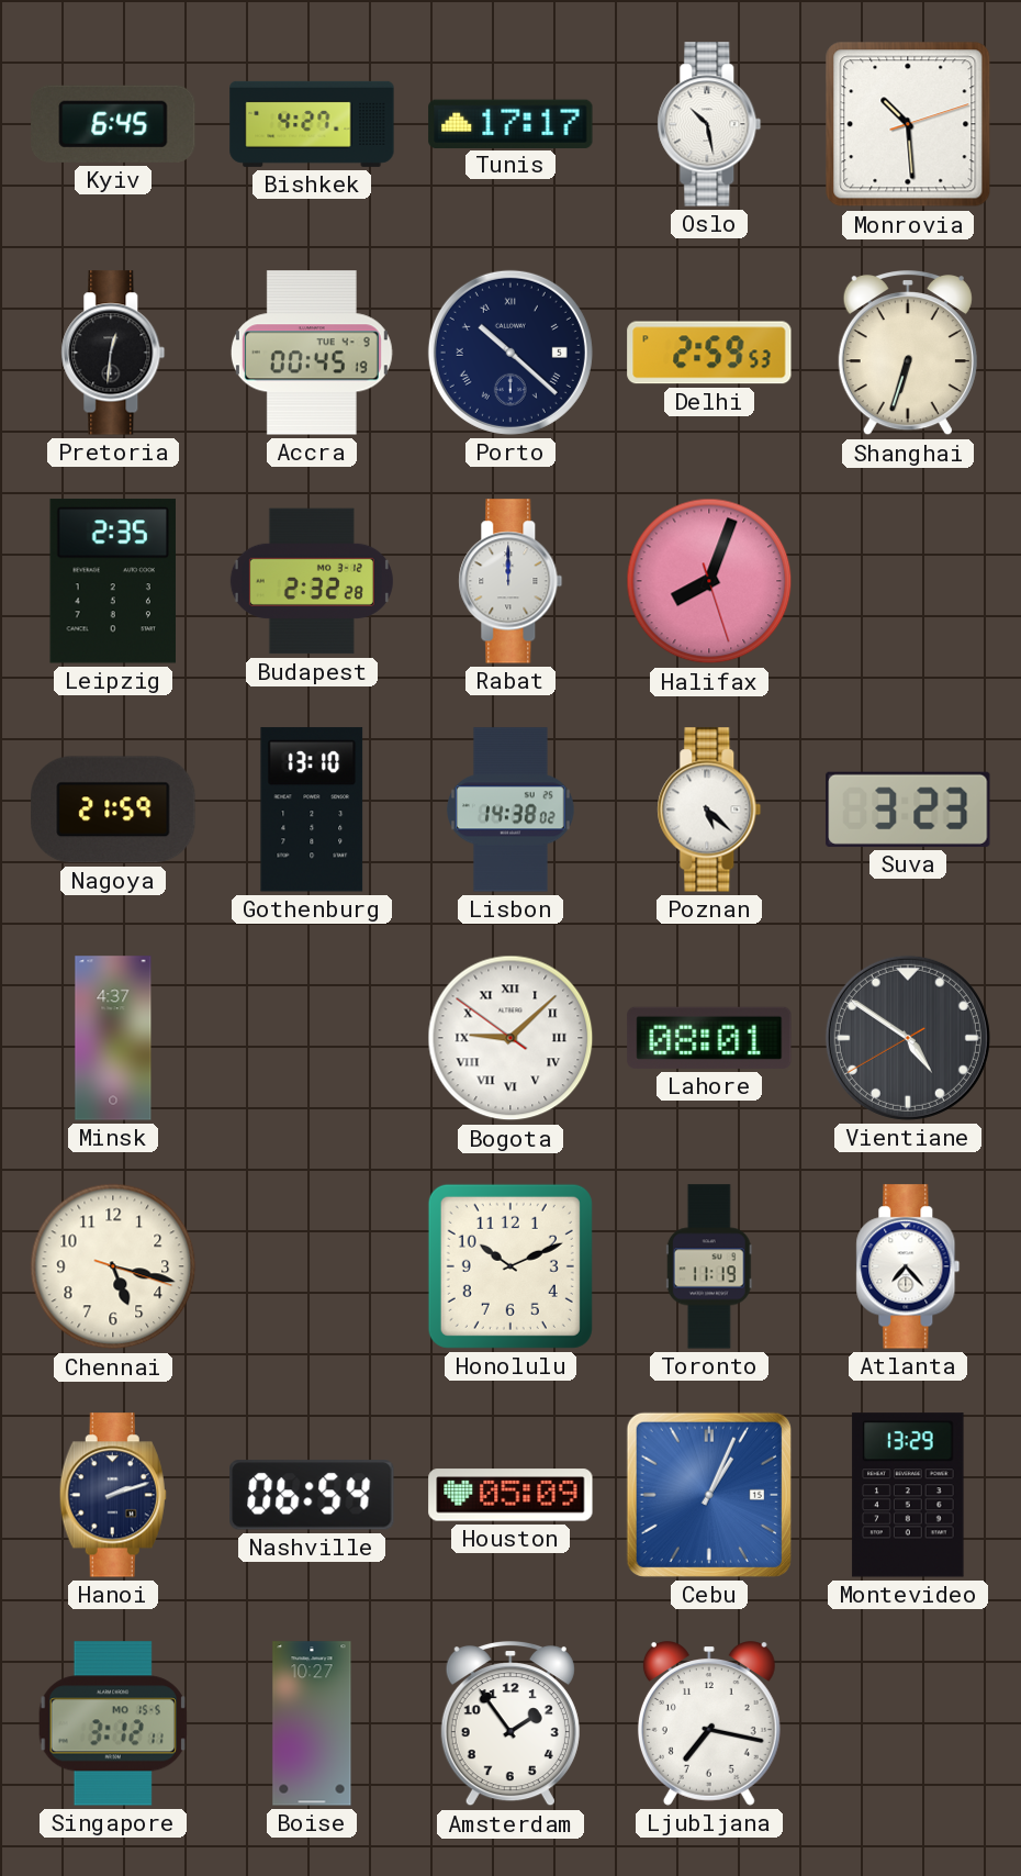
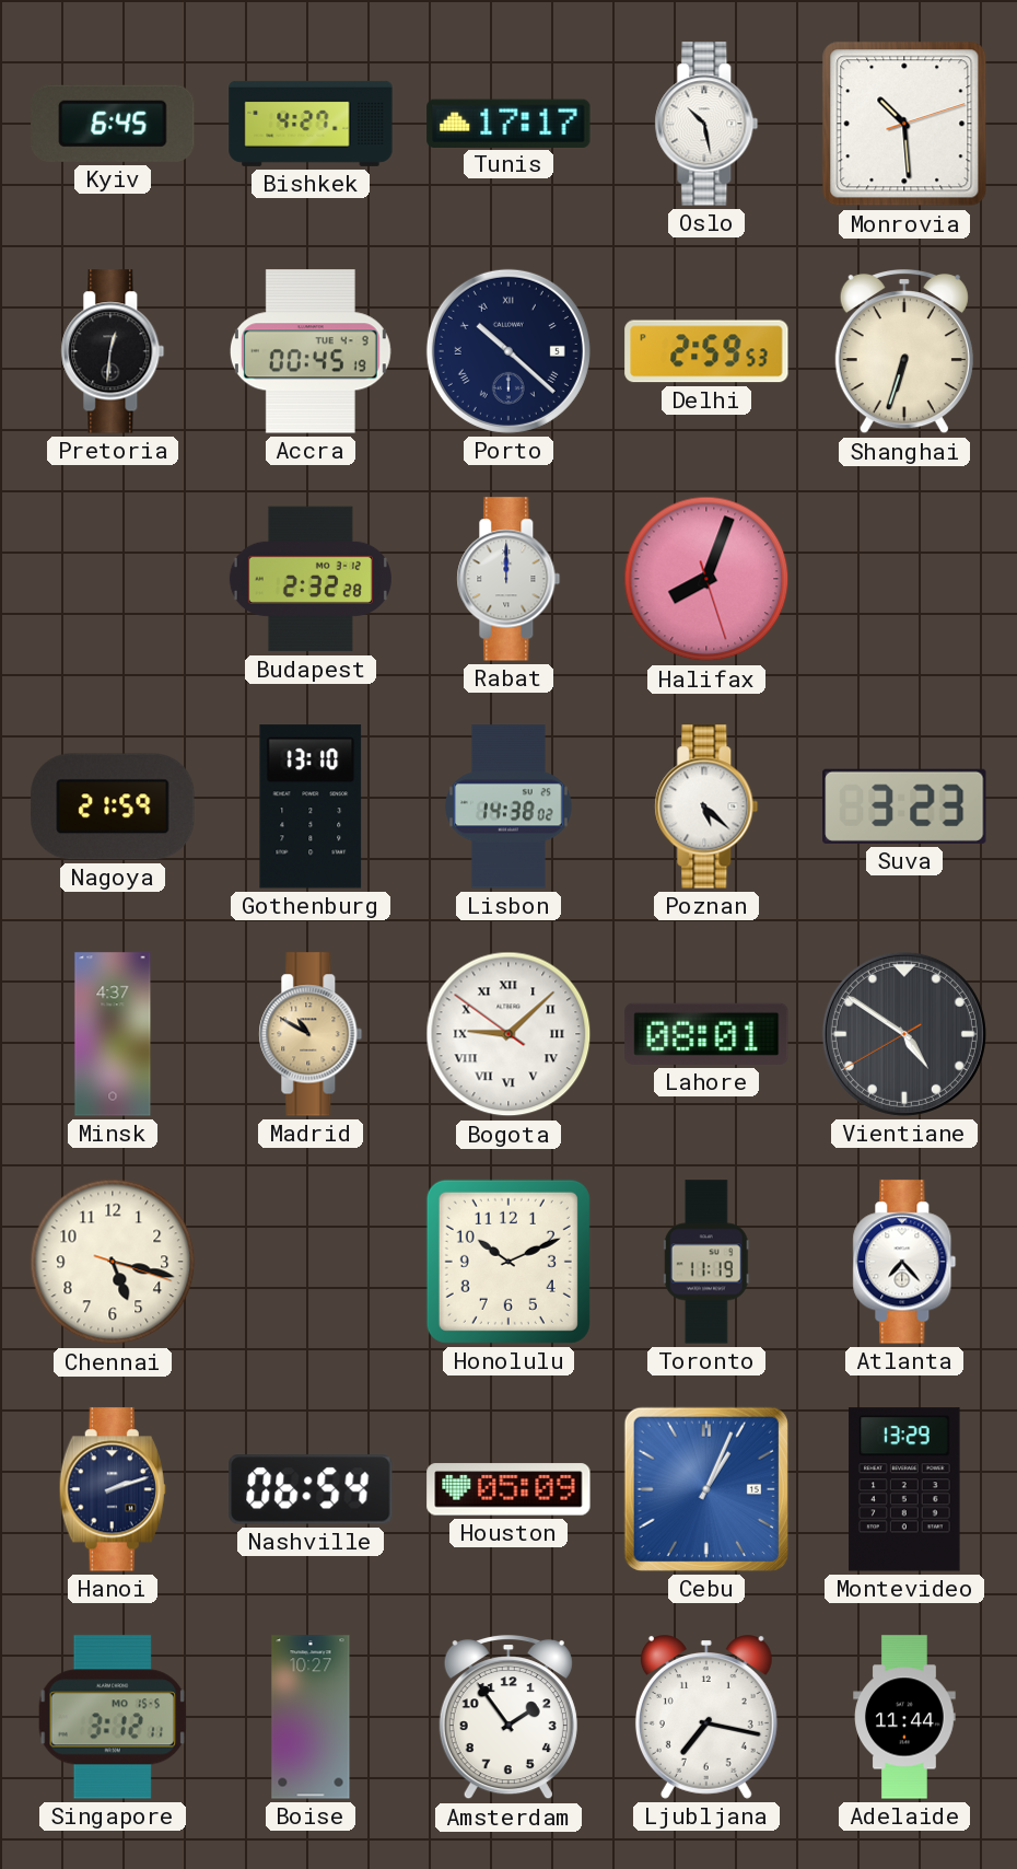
Leipzig: 2:35 -> none (112, 581)
Madrid: none -> 10:50 (311, 1034)
Adelaide: none -> 11:44 (904, 1717)
